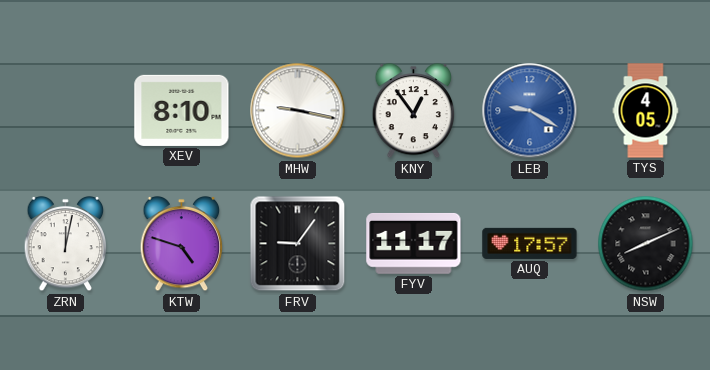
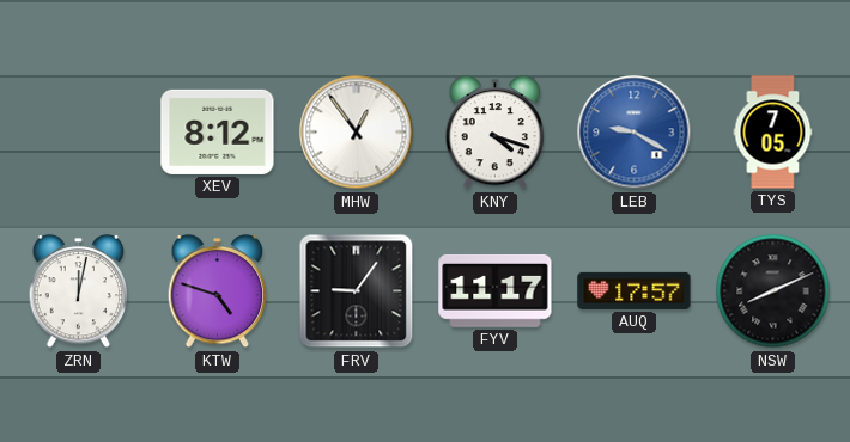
XEV: 8:10 -> 8:12 (218, 131)
MHW: 9:17 -> 12:54 (357, 133)
KNY: 12:54 -> 4:18 (496, 133)
TYS: 4:05 -> 7:05 (773, 133)
